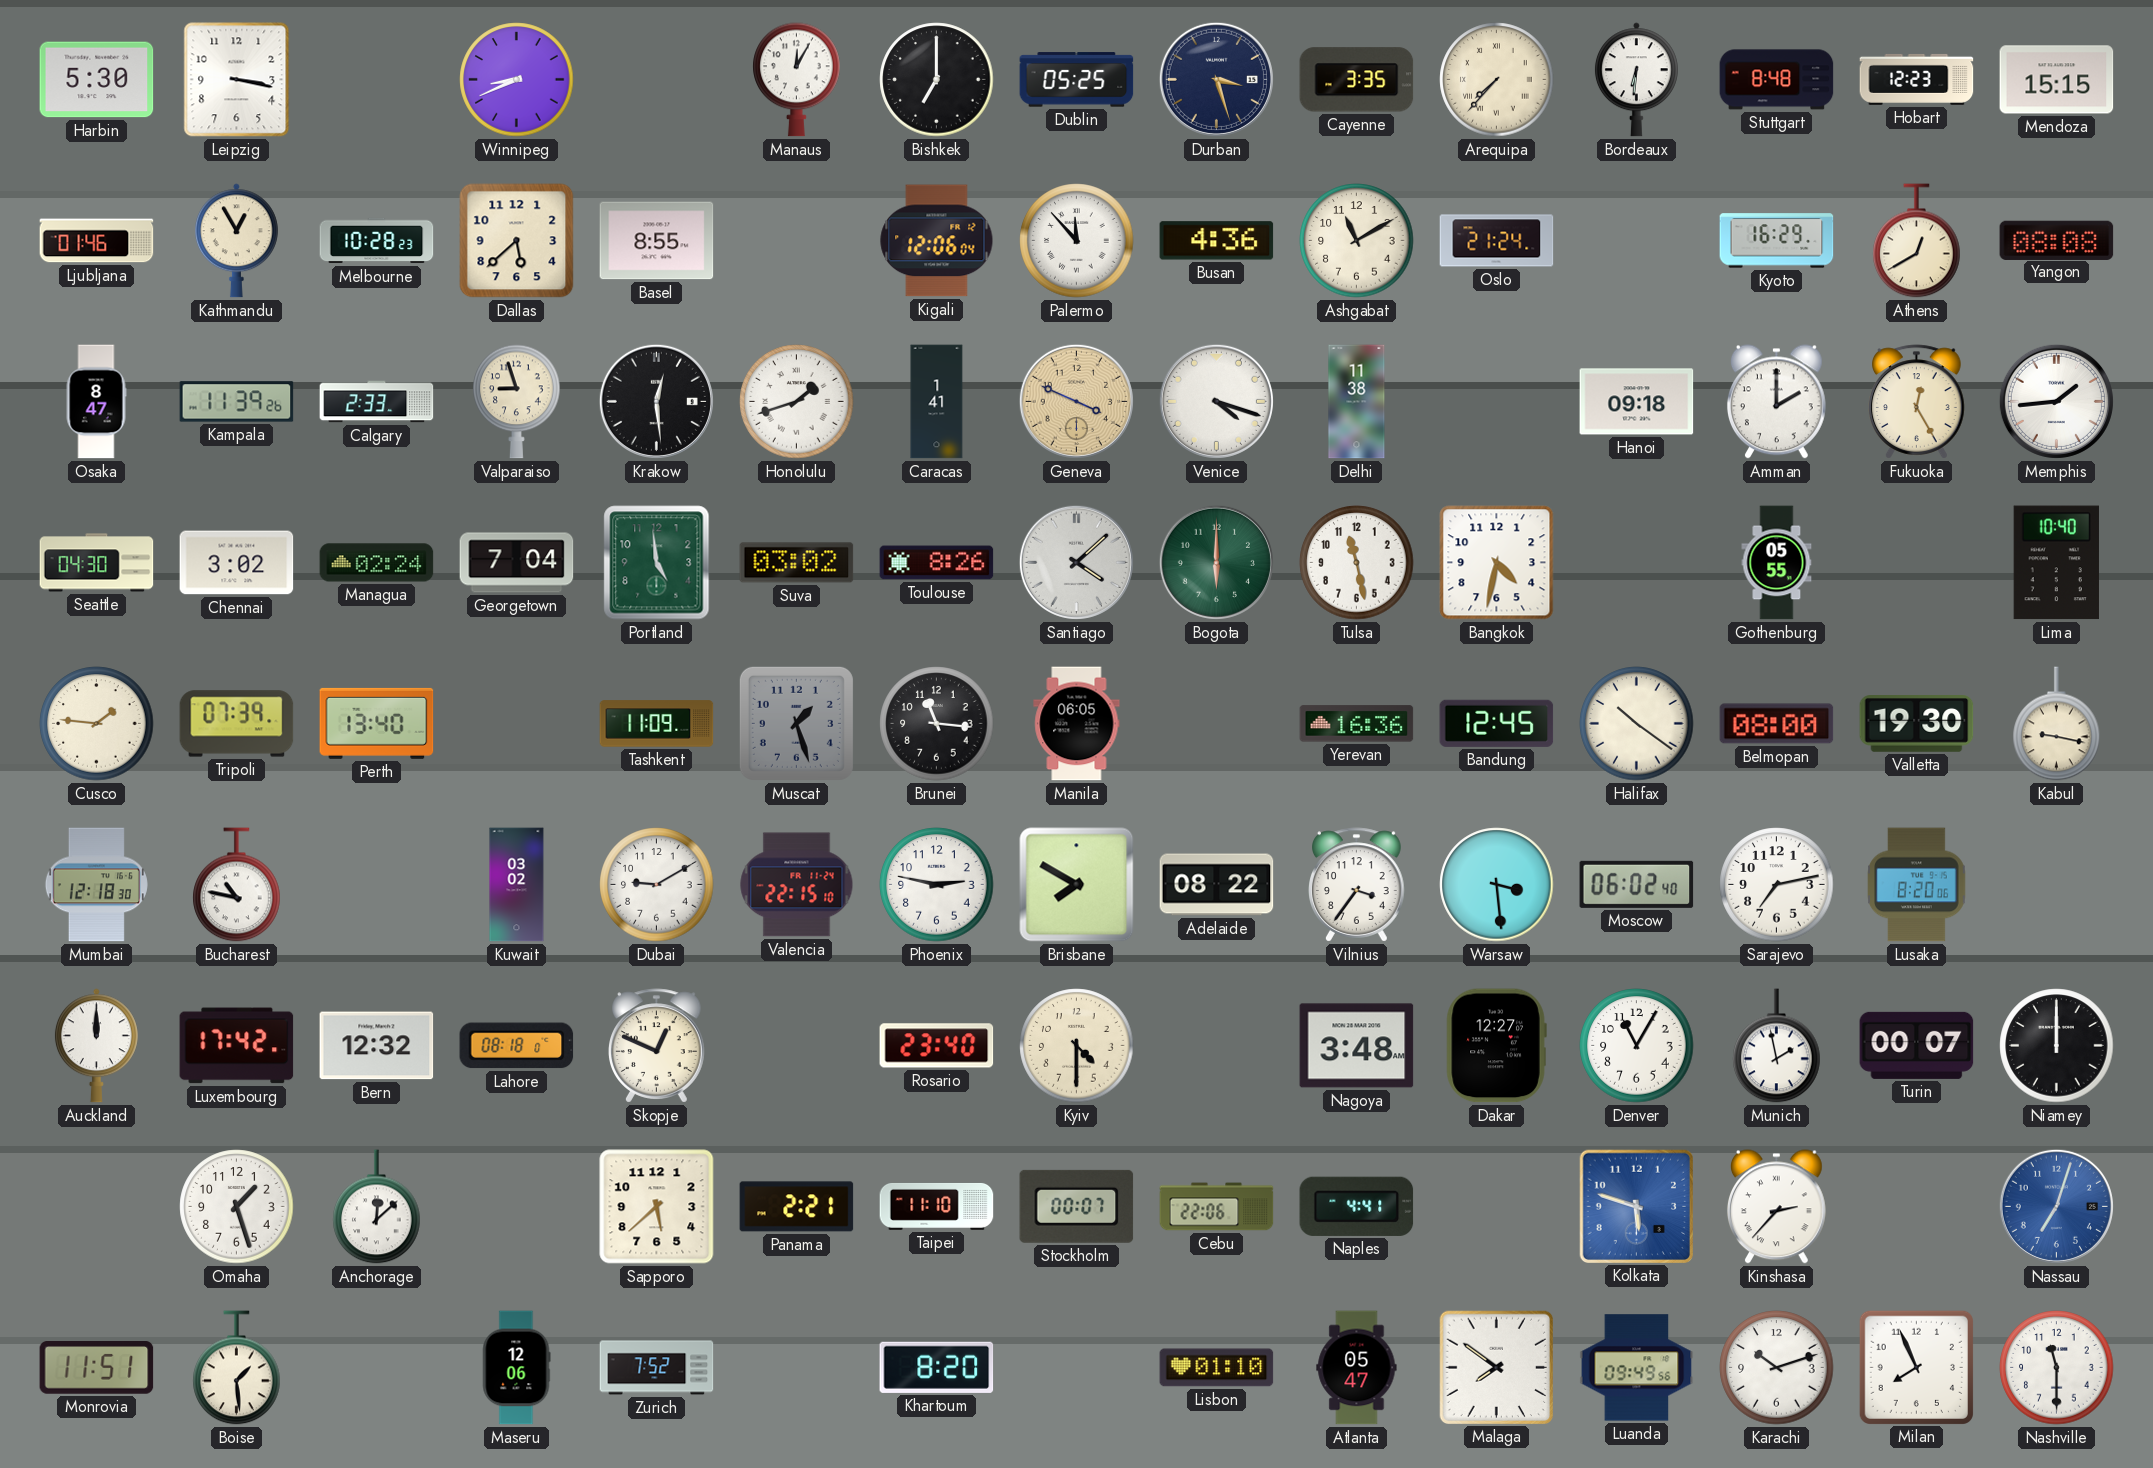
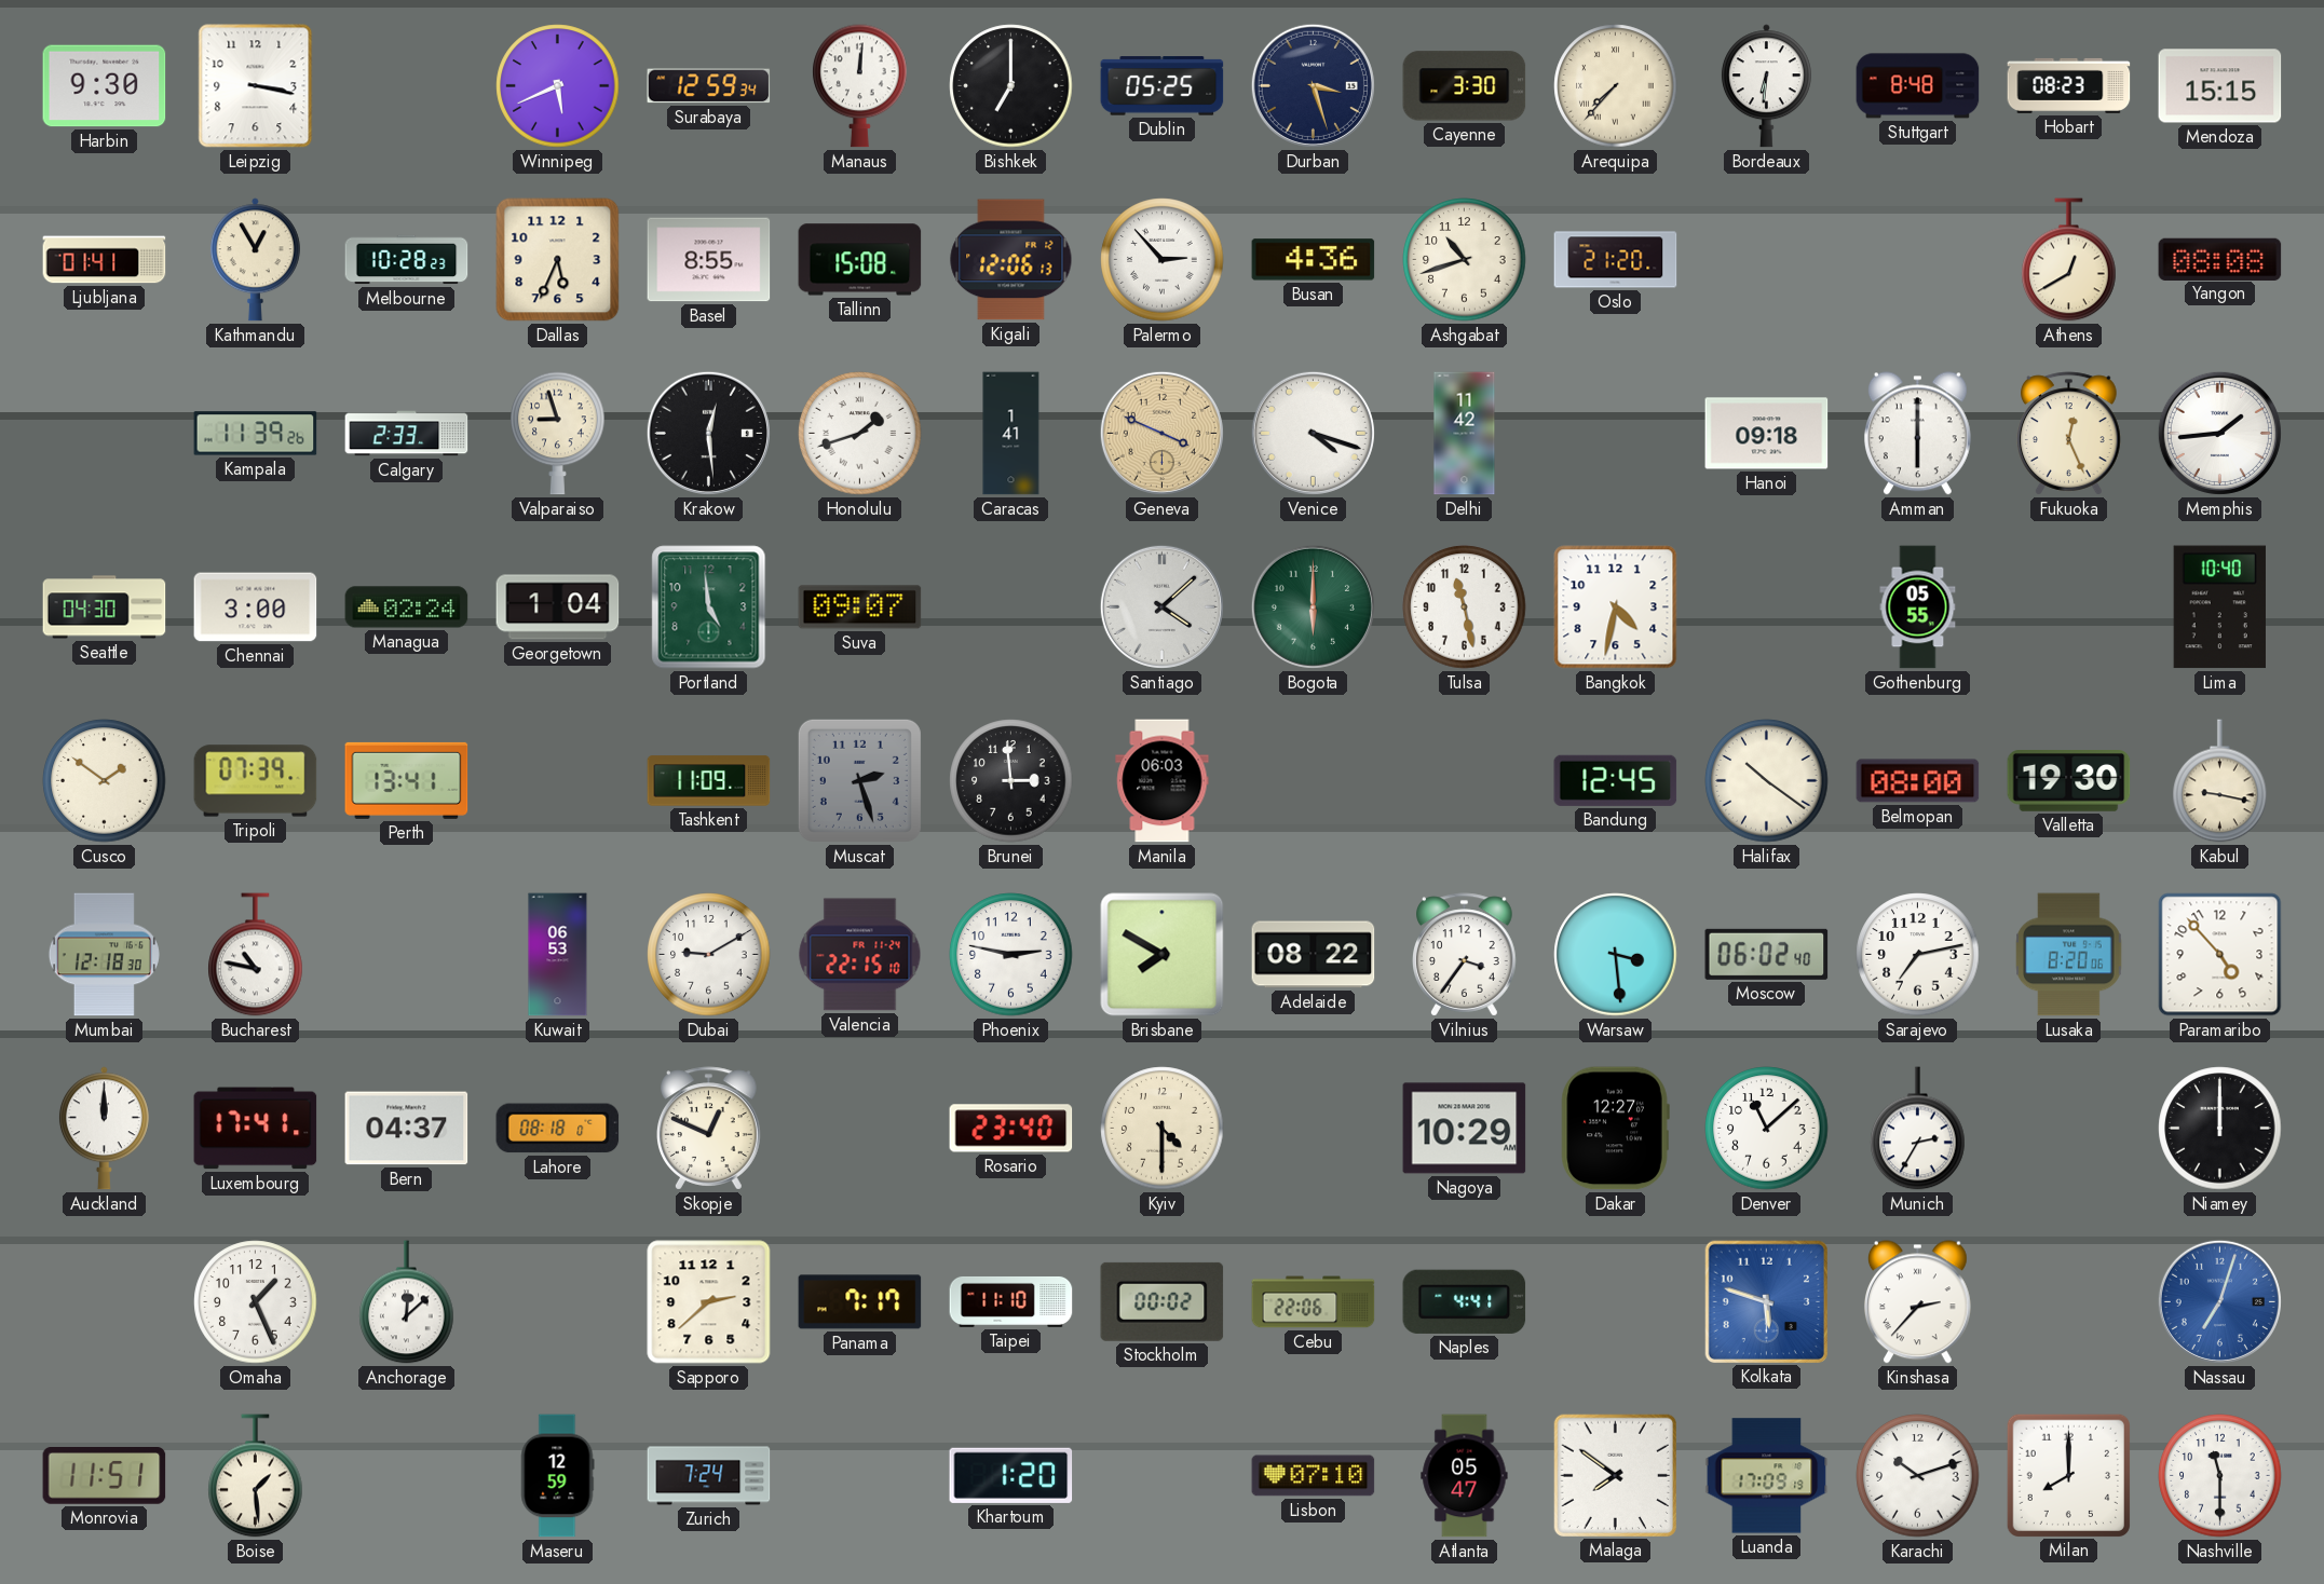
Harbin: 5:30 -> 9:30 (105, 86)
Winnipeg: 8:41 -> 5:41 (558, 86)
Surabaya: none -> 12:59 (709, 86)
Manaus: 12:05 -> 12:01 (860, 86)
Cayenne: 3:35 -> 3:30 (1465, 86)
Hobart: 12:23 -> 08:23 (2069, 85)
Ljubljana: 01:46 -> 01:41 (105, 260)
Dallas: 5:38 -> 5:34 (558, 260)
Tallinn: none -> 15:08 (860, 260)
Kigali: 12:06:04 -> 12:06:13 (1011, 260)
Palermo: 11:53 -> 2:53 (1163, 260)
Ashgabat: 11:10 -> 10:42 (1465, 260)
Oslo: 21:24 -> 21:20 (1616, 260)
Kyoto: 16:29 -> none (1777, 241)
Osaka: 8:47 -> none (96, 402)
Delhi: 11:38 -> 11:42 (1465, 434)
Amman: 2:00 -> 6:00 (1917, 434)
Fukuoka: 12:25 -> 12:26 (2069, 434)
Chennai: 3:02 -> 3:00 (256, 607)
Georgetown: 7:04 -> 1:04 (558, 607)
Suva: 03:02 -> 09:07 (860, 607)
Toulouse: 8:26 -> none (937, 563)
Cusco: 1:46 -> 1:51 (105, 781)
Perth: 13:40 -> 13:41 (407, 780)
Muscat: 1:27 -> 2:27 (859, 780)
Brunei: 11:16 -> 2:59 (1011, 781)
Manila: 06:05 -> 06:03 (1163, 781)
Yerevan: 16:36 -> none (1357, 724)
Kuwait: 03:02 -> 06:53 (558, 955)
Paramaribo: none -> 4:53 (2220, 955)
Luxembourg: 17:42 -> 17:41 (256, 1129)
Bern: 12:32 -> 04:37 (407, 1129)
Nagoya: 3:48 -> 10:29 (1465, 1129)
Denver: 11:05 -> 11:08 (1767, 1129)
Munich: 1:58 -> 2:35 (1918, 1129)
Turin: 00:07 -> none (1917, 1045)
Omaha: 1:27 -> 1:26 (256, 1302)
Sapporo: 5:38 -> 2:38 (709, 1302)
Panama: 2:21 -> 7:17 (860, 1302)
Stockholm: 00:07 -> 00:02 (1163, 1301)
Maseru: 12:06 -> 12:59 (557, 1476)
Zurich: 7:52 -> 7:24 (709, 1476)
Khartoum: 8:20 -> 1:20 (1011, 1475)
Lisbon: 01:10 -> 07:10 (1314, 1476)
Luanda: 09:49 -> 17:09 (1767, 1476)
Milan: 7:56 -> 8:00 (2068, 1475)
